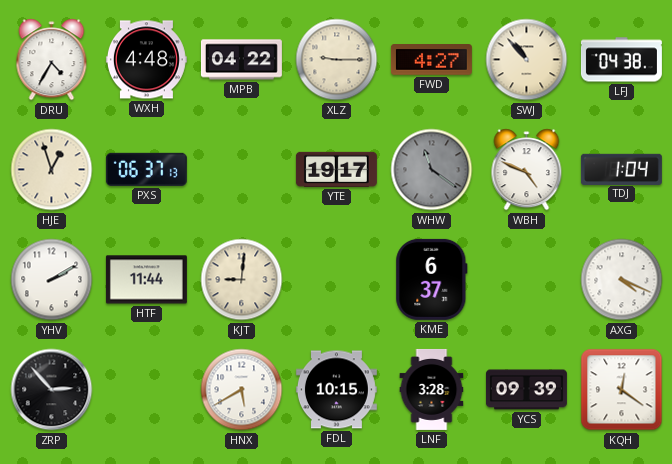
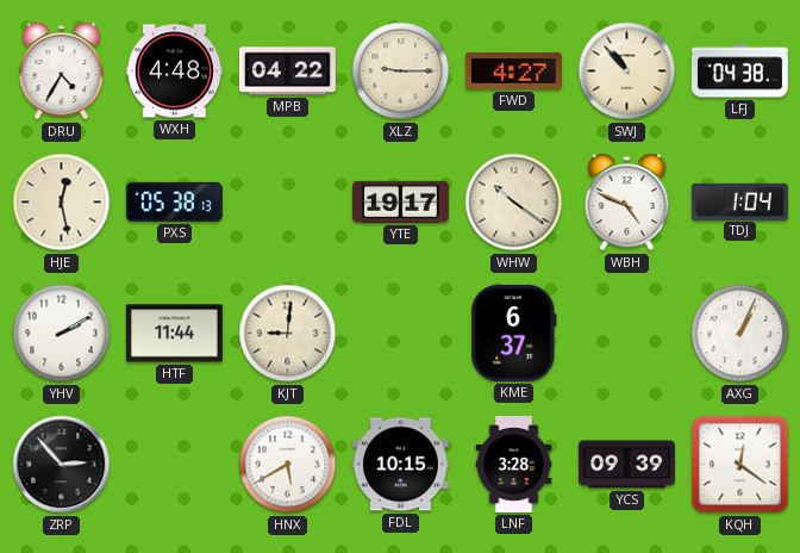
HJE: 12:57 -> 12:28 (62, 203)
PXS: 06:37 -> 05:38 (174, 201)
WHW: 11:21 -> 10:21 (514, 203)
WHW dial: grey -> cream (514, 203)
AXG: 4:19 -> 1:04 (740, 334)
